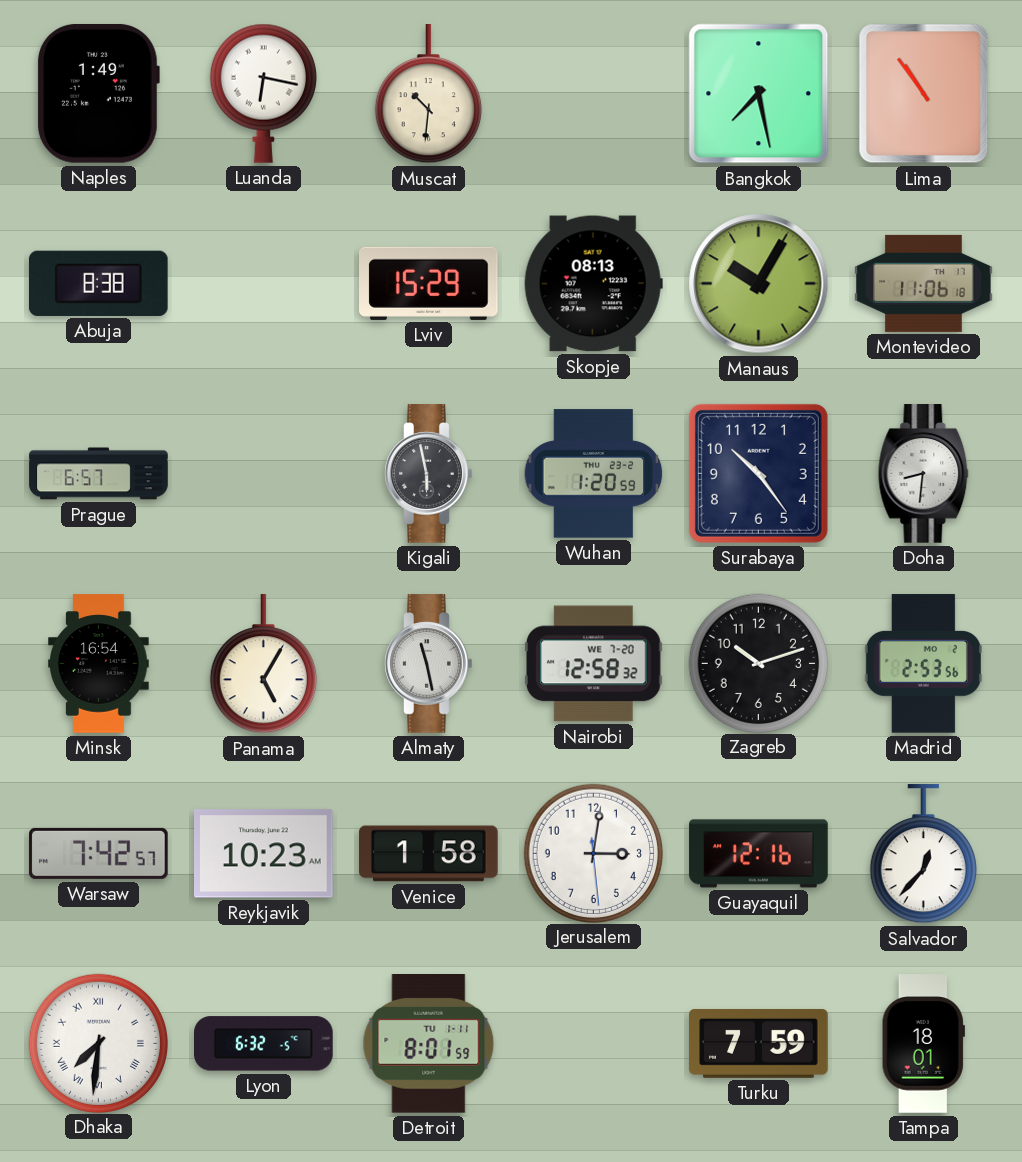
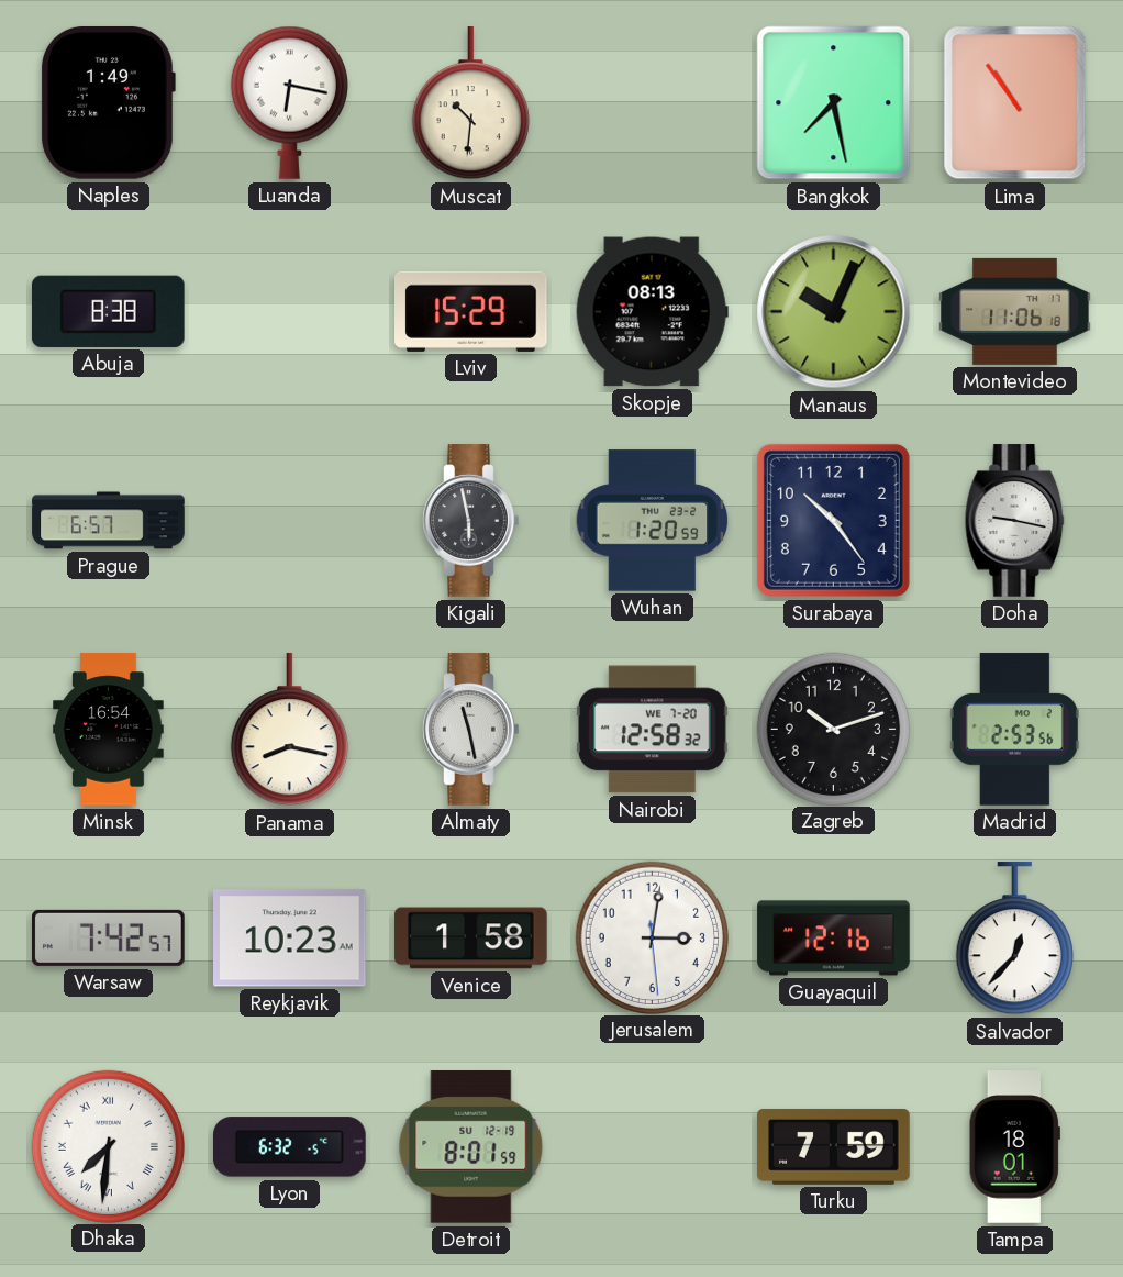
Manaus: 10:05 -> 10:04 (834, 312)
Doha: 8:31 -> 9:17 (1015, 521)
Panama: 5:05 -> 8:17 (289, 730)
Detroit date: TU 1-11 -> SU 12-19 (471, 1147)
